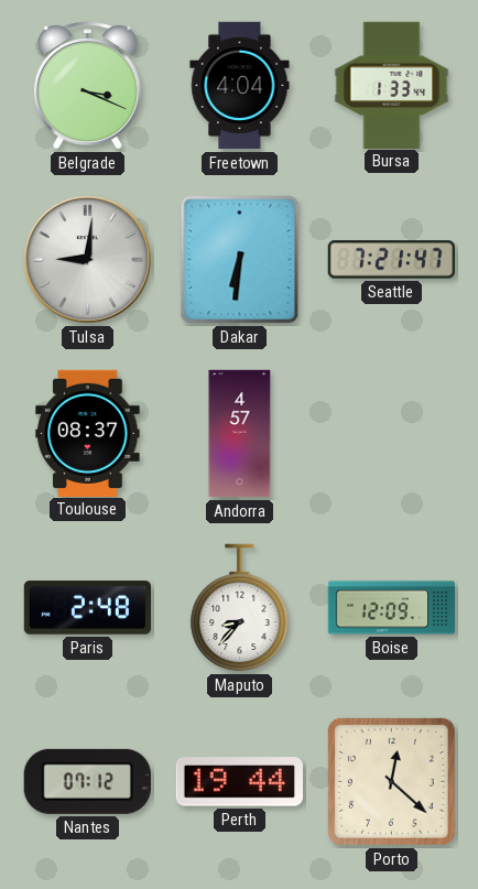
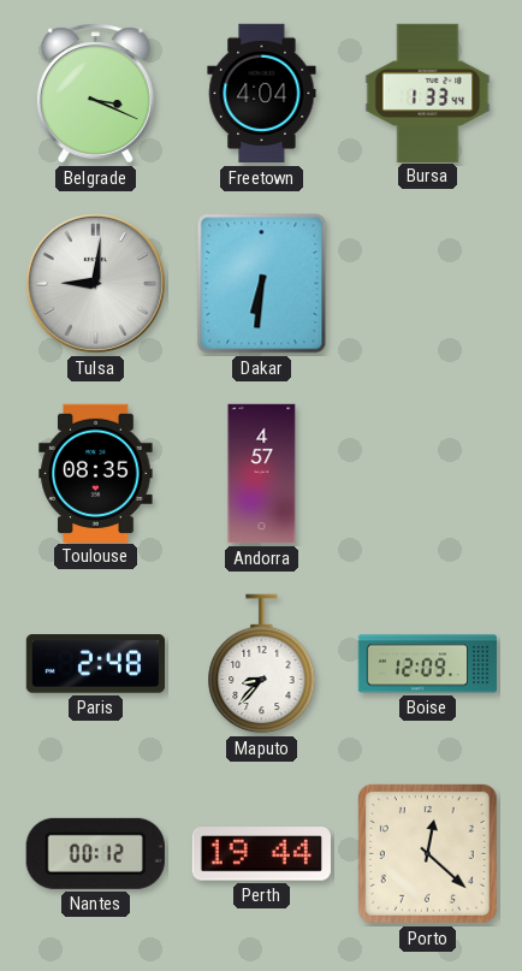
Seattle: 7:21 -> none (391, 260)
Toulouse: 08:37 -> 08:35 (96, 473)
Nantes: 07:12 -> 00:12 (95, 853)
